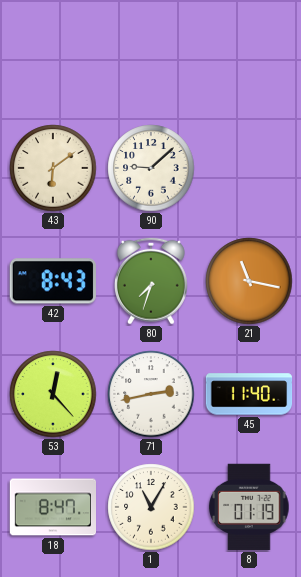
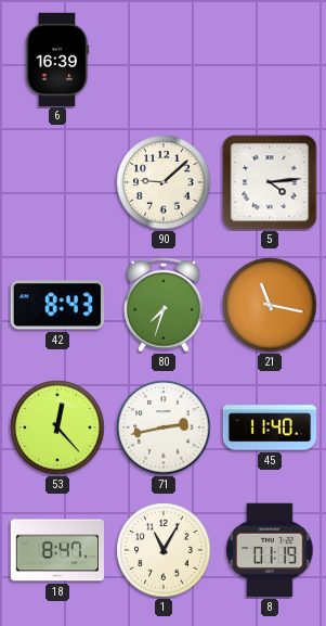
6: none -> 16:39 (57, 59)
43: 6:09 -> none (53, 168)
5: none -> 4:14 (270, 182)
